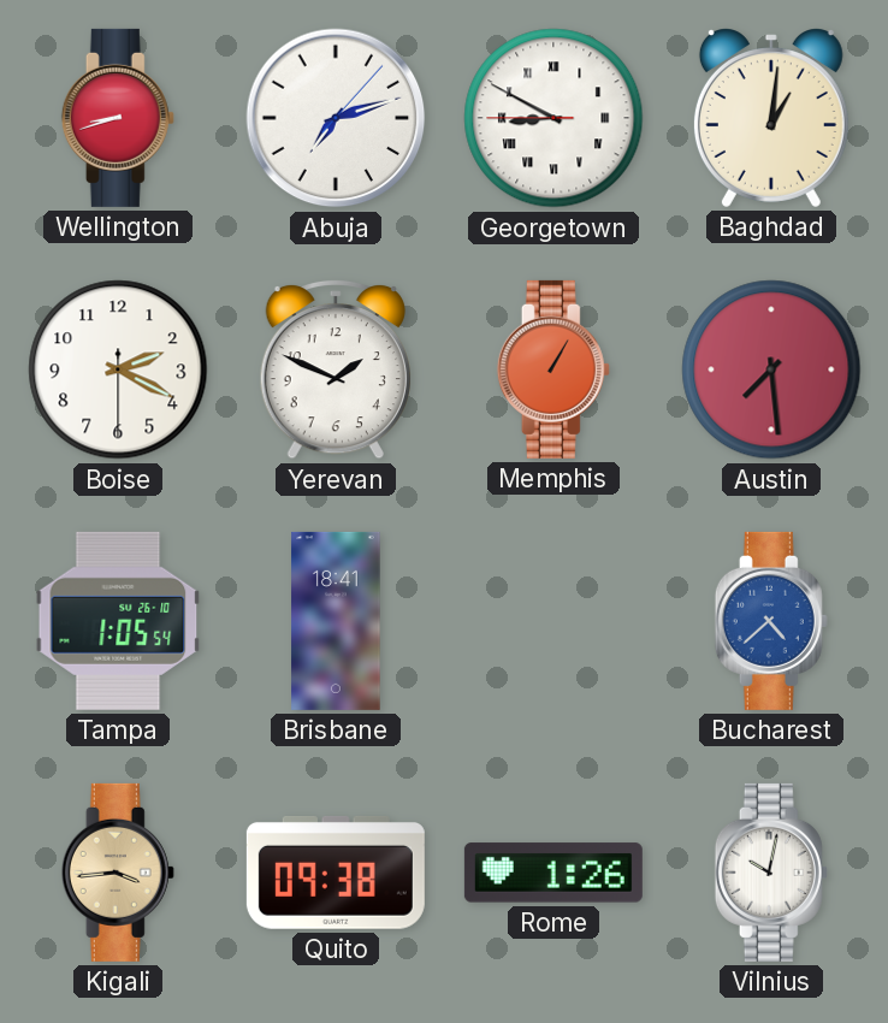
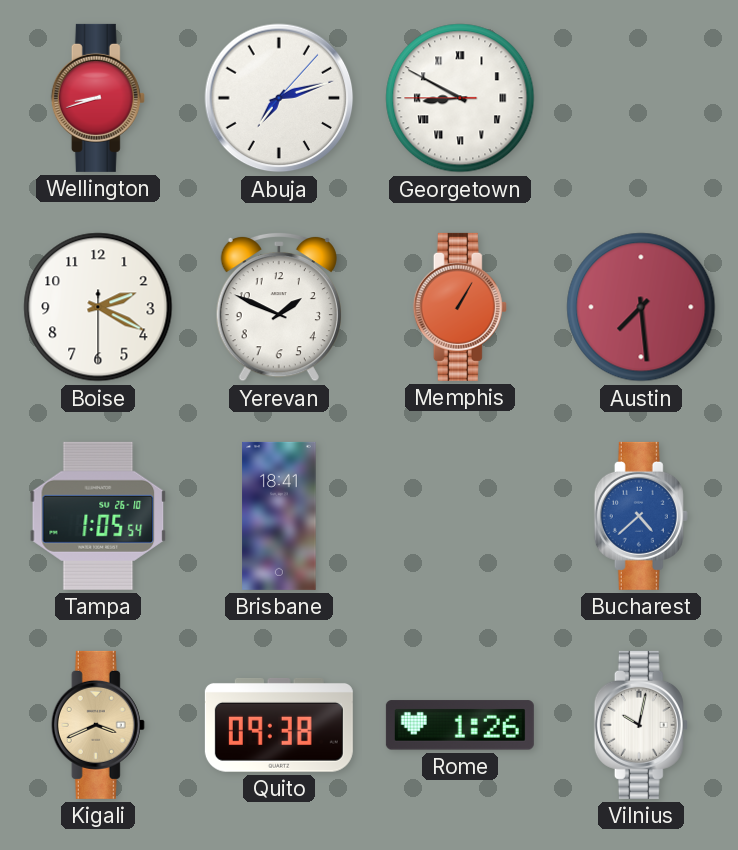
Baghdad: 1:01 -> none (771, 118)
Kigali: 3:44 -> 3:41 (98, 725)
